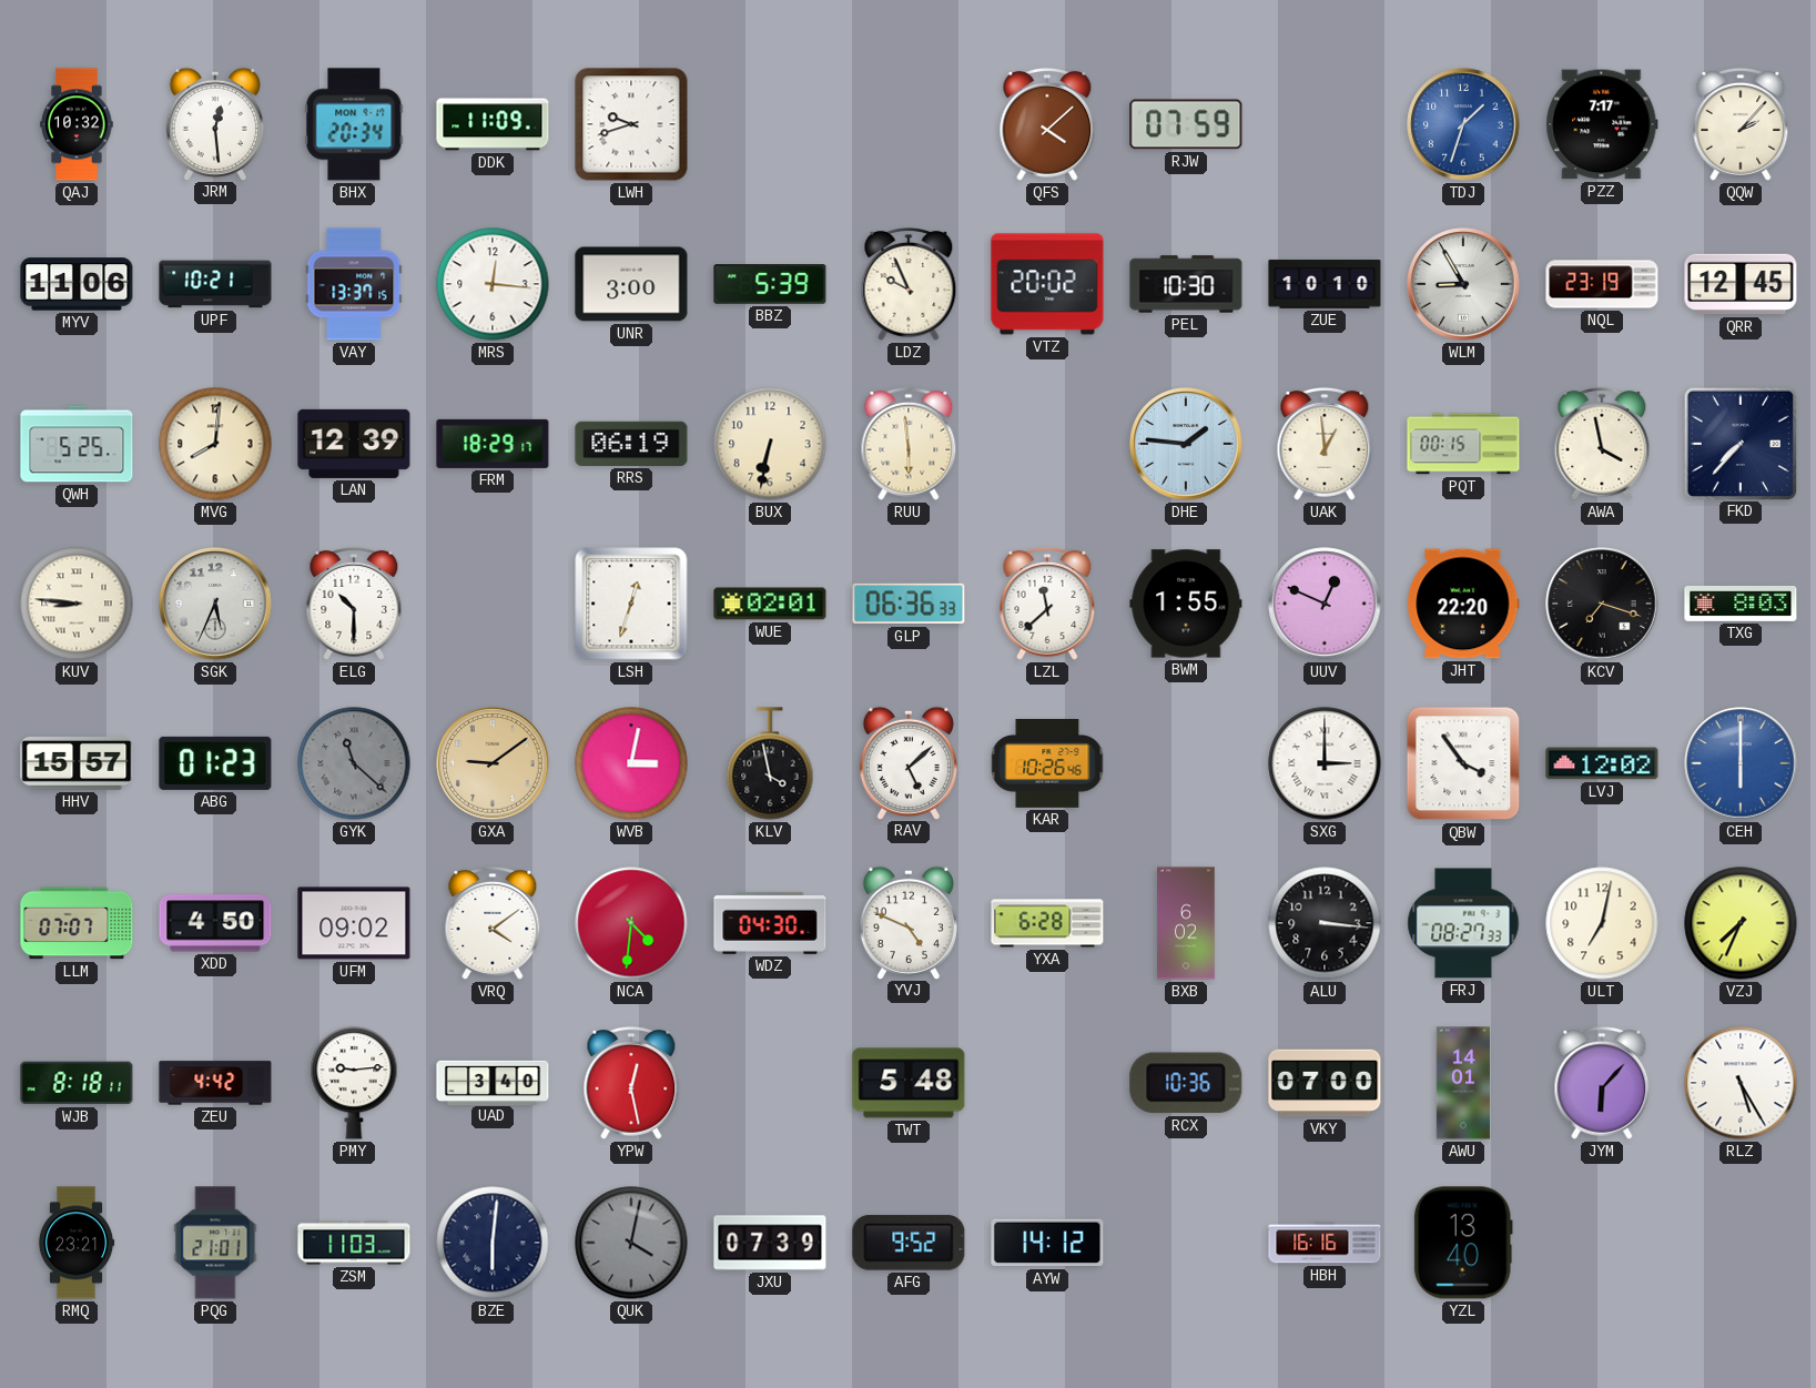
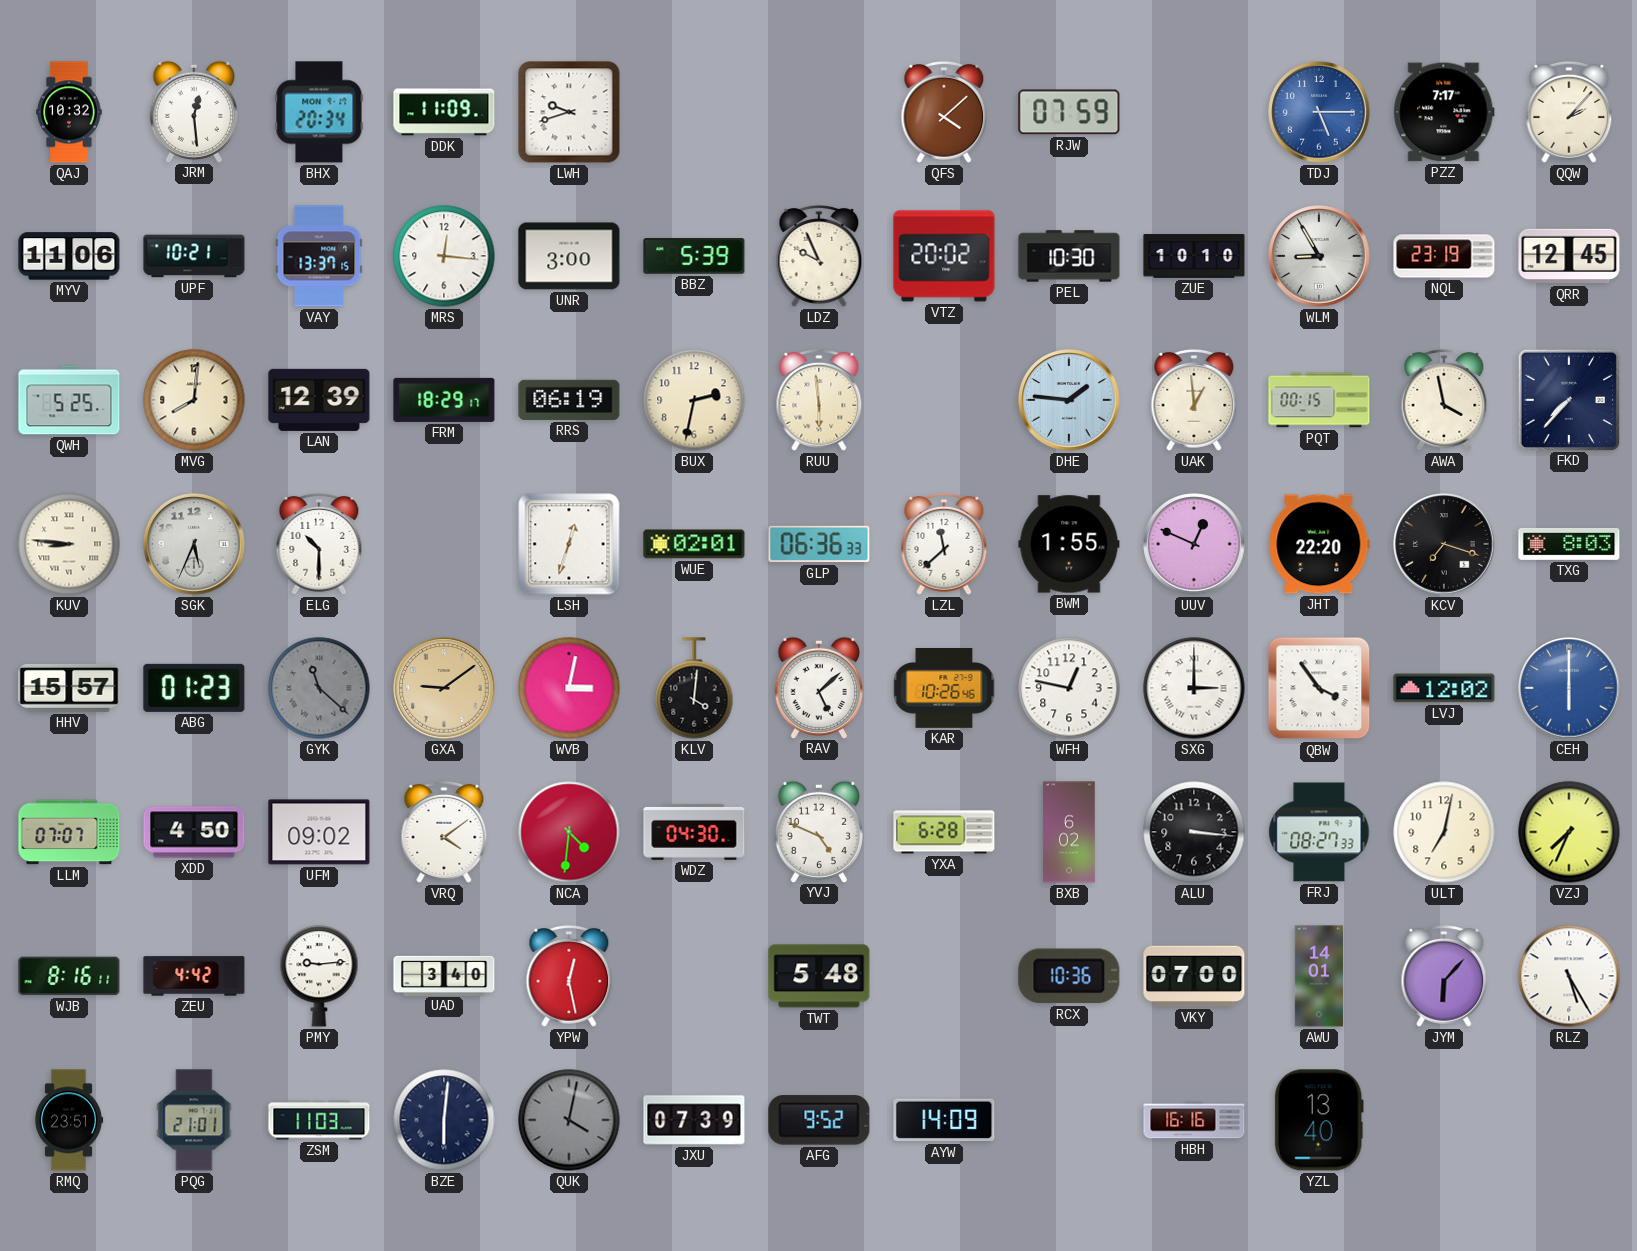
TDJ: 1:33 -> 5:15 (1319, 112)
BUX: 6:32 -> 2:32 (694, 400)
KLV: 3:58 -> 4:01 (694, 688)
WFH: none -> 12:47 (1069, 688)
WJB: 8:18 -> 8:16 (69, 976)
RMQ: 23:21 -> 23:51 (69, 1120)
AYW: 14:12 -> 14:09 (944, 1120)
